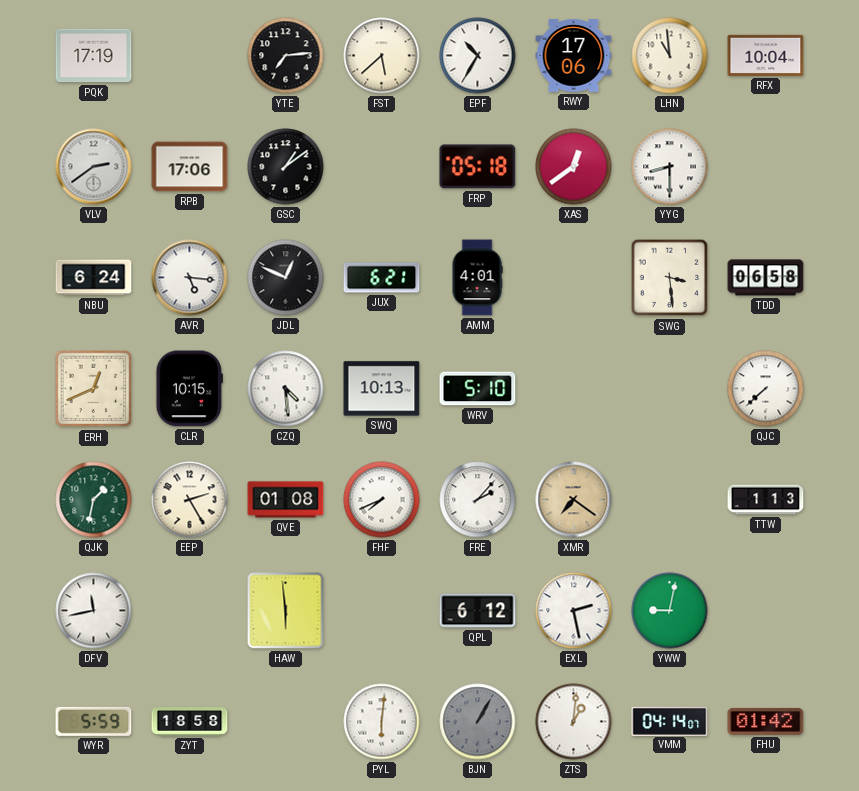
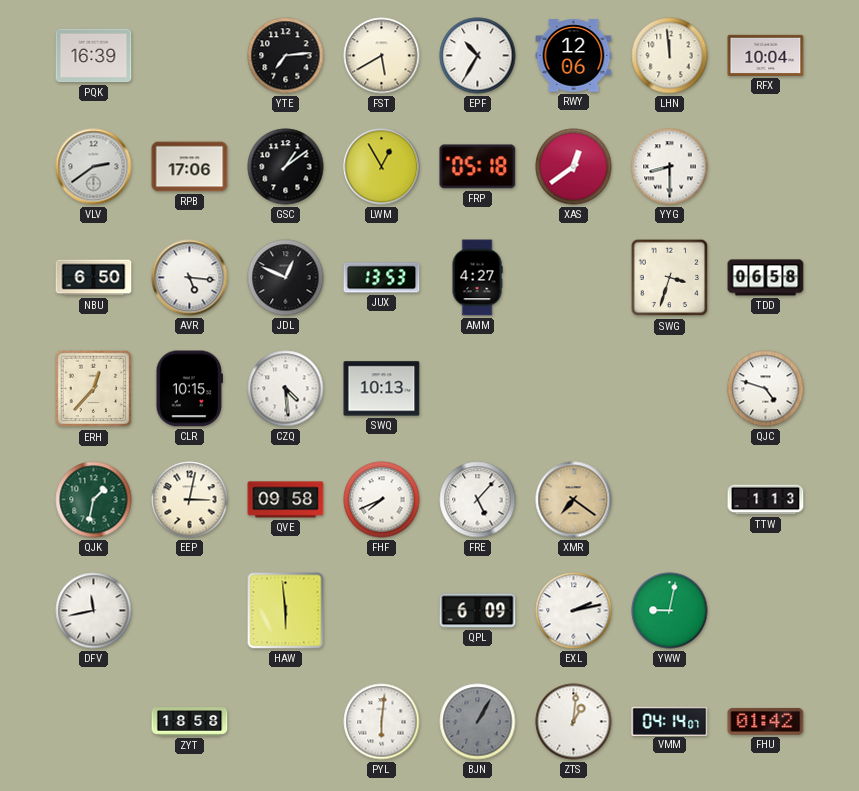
PQK: 17:19 -> 16:39 (94, 56)
FST: 5:38 -> 5:40 (382, 56)
RWY: 17:06 -> 12:06 (574, 56)
LHN: 10:59 -> 11:59 (670, 56)
LWM: none -> 12:55 (382, 167)
NBU: 6:24 -> 6:50 (94, 278)
JUX: 6:21 -> 13:53 (382, 278)
AMM: 4:01 -> 4:27 (477, 278)
SWG: 3:29 -> 3:33 (670, 278)
ERH: 12:41 -> 12:37 (94, 389)
WRV: 5:10 -> none (478, 389)
QJC: 7:38 -> 4:48 (766, 389)
EEP: 2:25 -> 3:02 (190, 500)
QVE: 01:08 -> 09:58 (286, 500)
FRE: 2:07 -> 5:07 (478, 500)
QPL: 6:12 -> 6:09 (478, 611)
EXL: 2:28 -> 2:13 (574, 611)
WYR: 5:59 -> none (94, 721)
